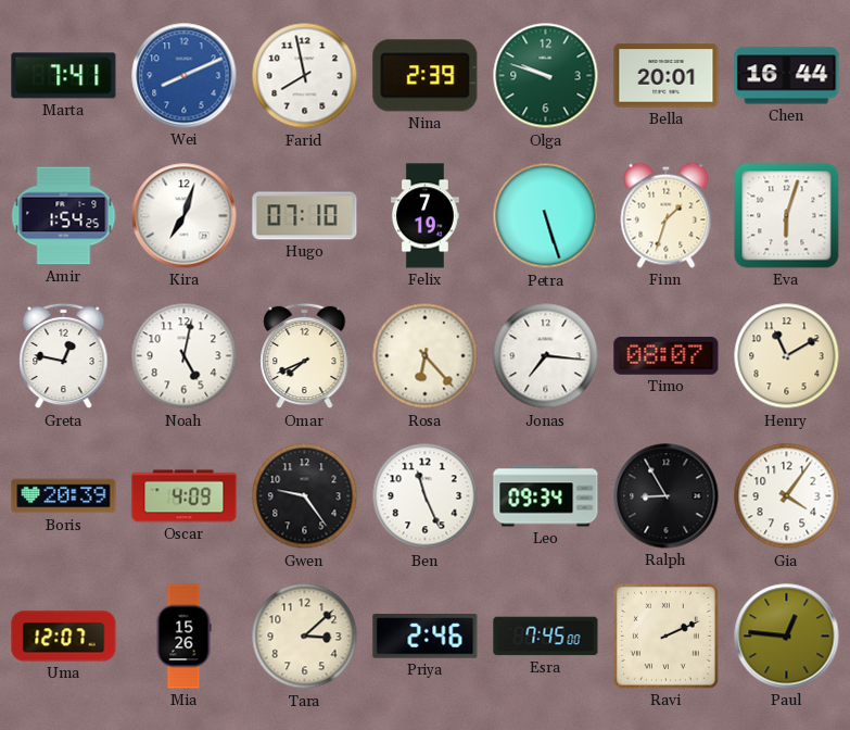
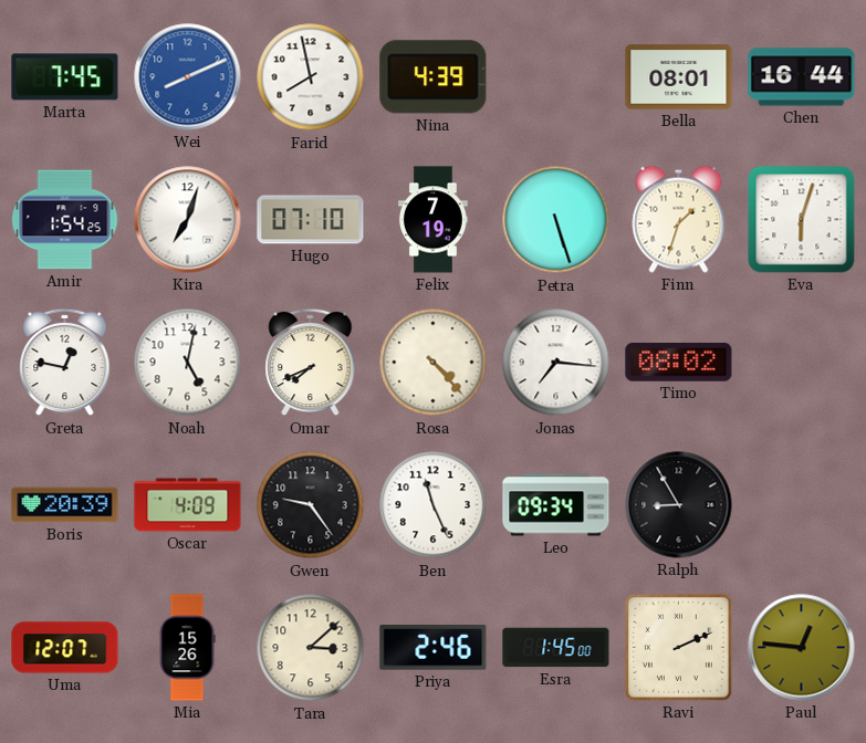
Marta: 7:41 -> 7:45 (65, 77)
Nina: 2:39 -> 4:39 (434, 77)
Olga: 9:48 -> none (546, 76)
Bella: 20:01 -> 08:01 (679, 77)
Rosa: 6:23 -> 4:23 (434, 363)
Timo: 08:07 -> 08:02 (679, 362)
Henry: 11:10 -> none (787, 356)
Gia: 4:06 -> none (787, 496)
Esra: 7:45 -> 1:45 (556, 648)
